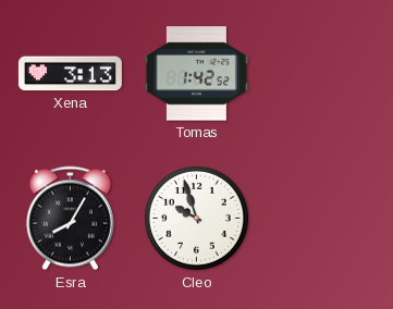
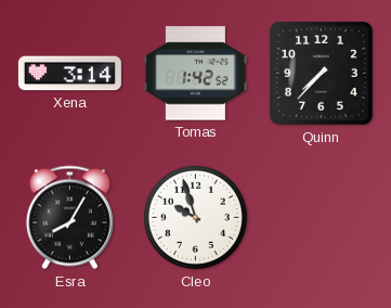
Xena: 3:13 -> 3:14 (69, 74)
Quinn: none -> 7:37 (322, 74)
